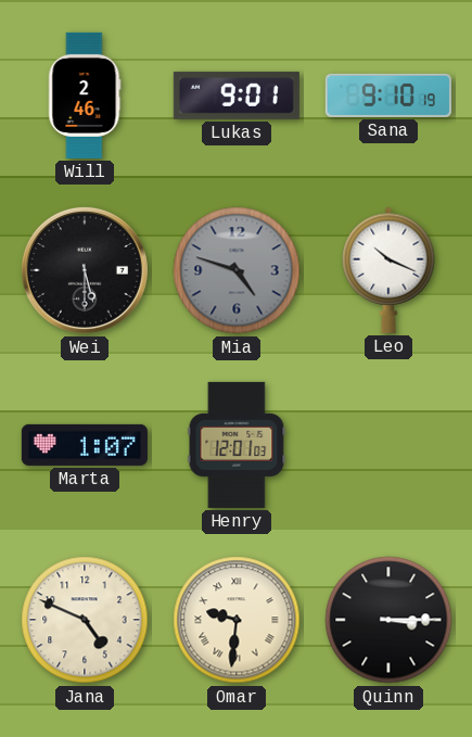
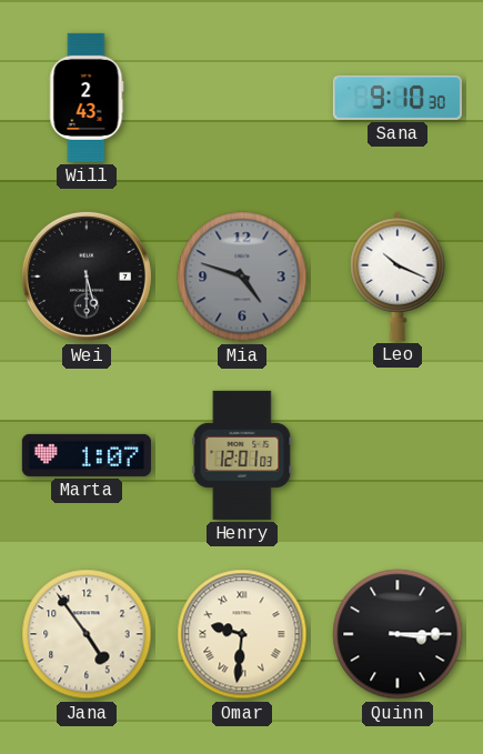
Will: 2:46 -> 2:43 (87, 98)
Lukas: 9:01 -> none (237, 96)
Sana: 9:10:19 -> 9:10:30 (398, 98)
Jana: 4:49 -> 4:54 (87, 634)
